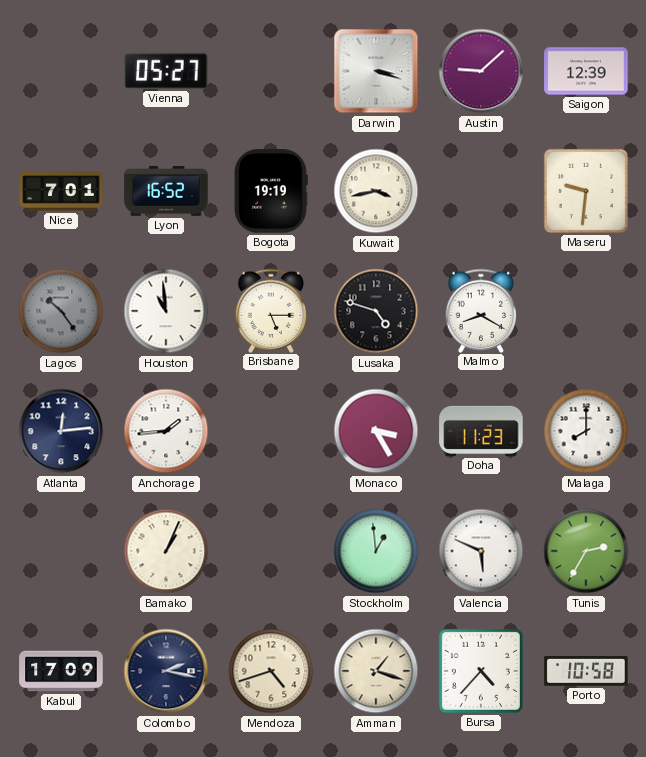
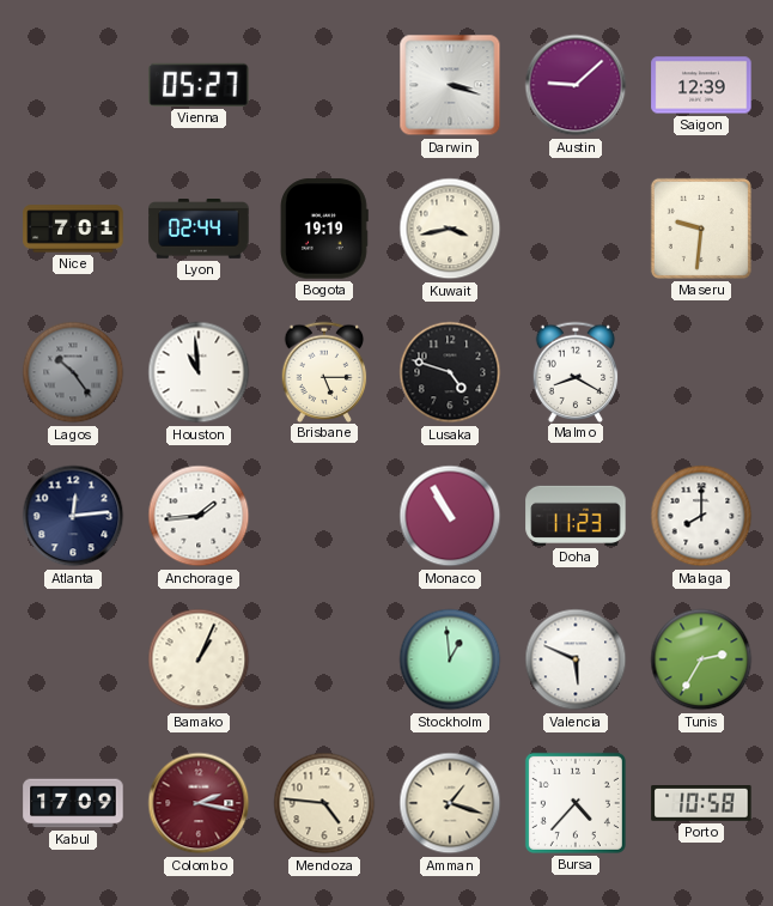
Lyon: 16:52 -> 02:44 (199, 230)
Monaco: 3:25 -> 10:55 (450, 516)
Colombo dial: navy -> burgundy (199, 803)
Mendoza: 4:42 -> 4:46 (324, 803)
